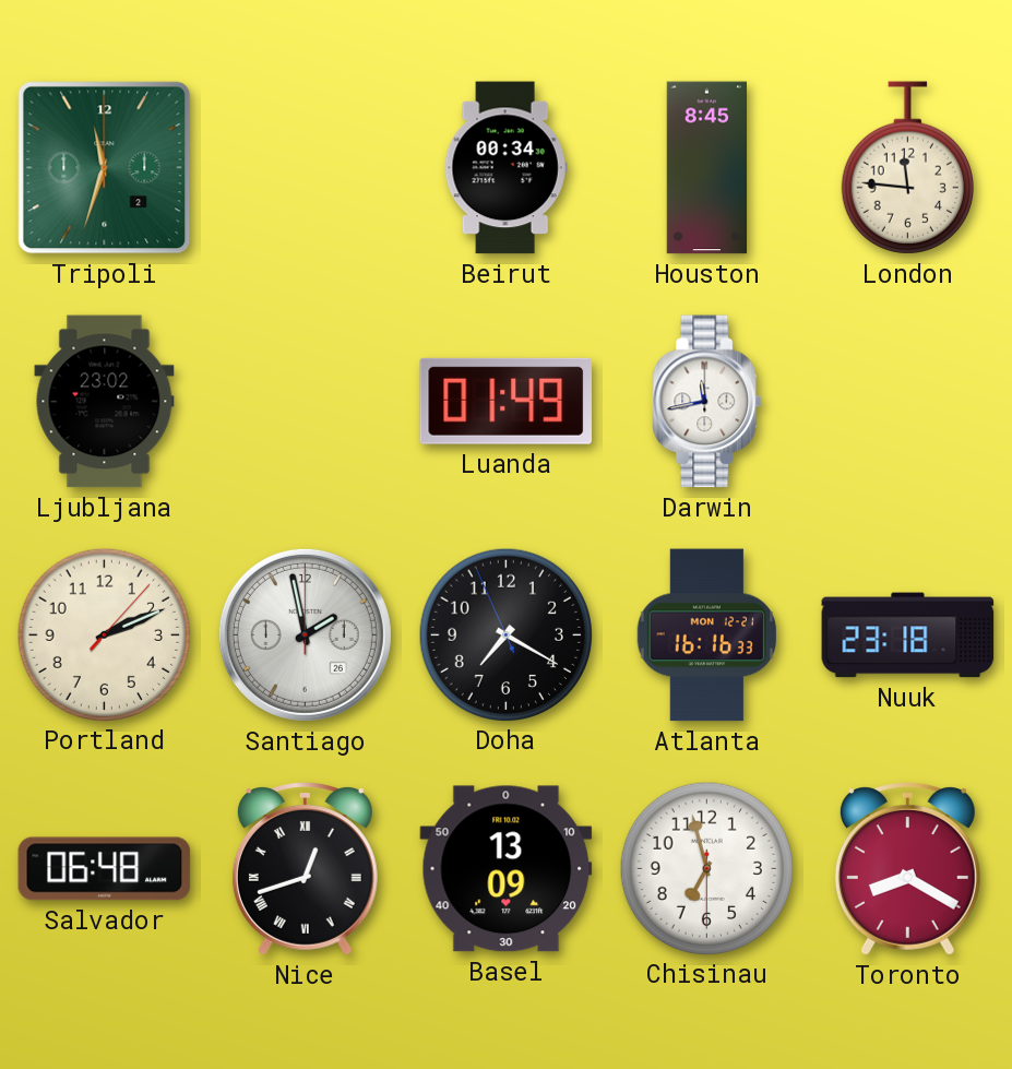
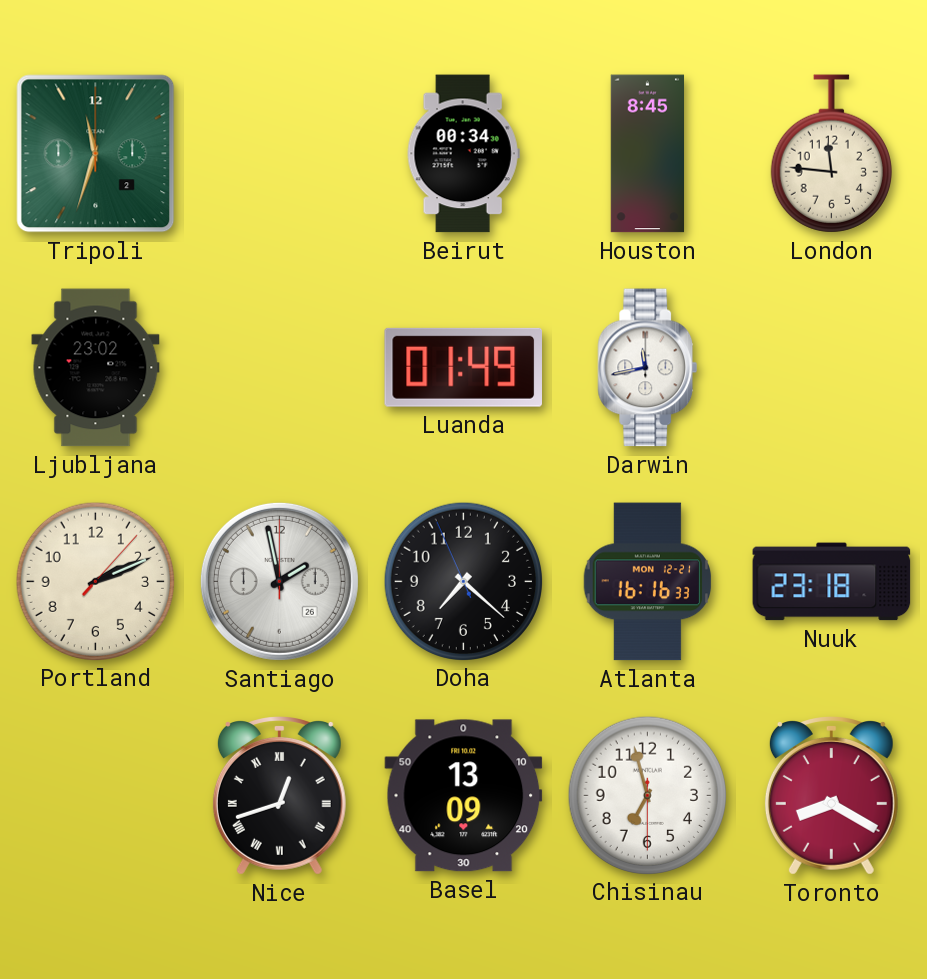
Doha: 7:19 -> 7:21 (463, 581)
Salvador: 06:48 -> none (105, 869)
